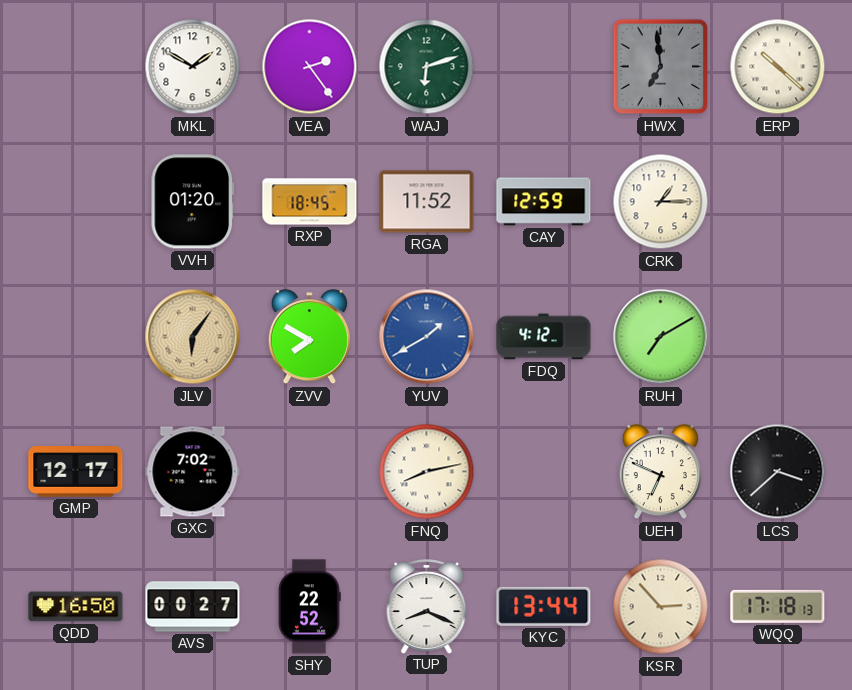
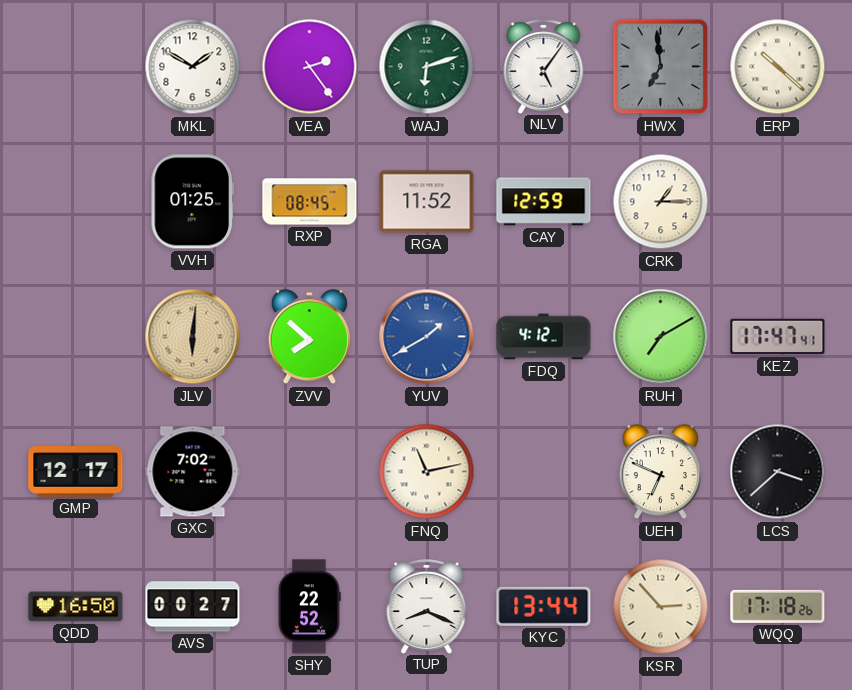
NLV: none -> 5:06 (544, 66)
VVH: 01:20 -> 01:25 (192, 202)
RXP: 18:45 -> 08:45 (310, 202)
JLV: 6:06 -> 6:01 (193, 337)
ZVV: 7:50 -> 7:52 (309, 337)
KEZ: none -> 17:47 (778, 337)
FNQ: 8:13 -> 11:13 (427, 472)
WQQ: 17:18:13 -> 17:18:26 (778, 606)
